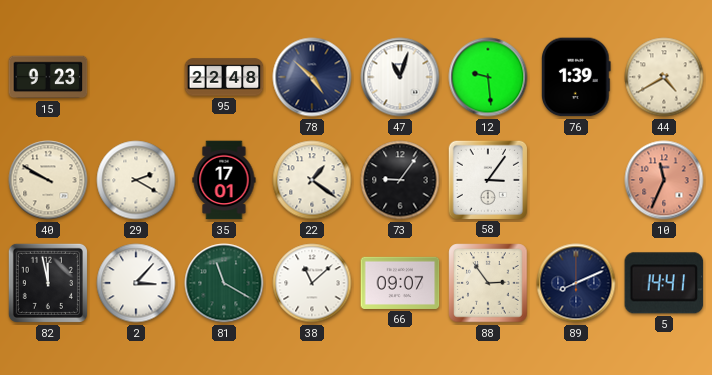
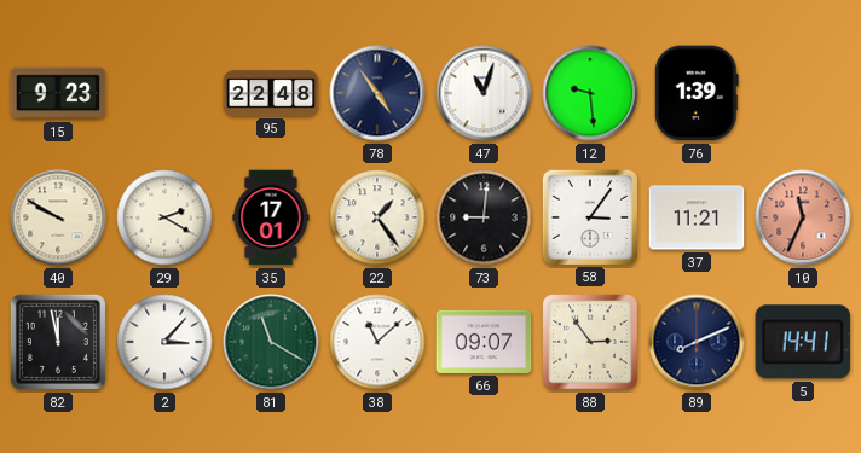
78: 4:52 -> 4:54 (377, 93)
44: 4:40 -> none (664, 77)
22: 1:21 -> 1:24 (377, 217)
73: 9:06 -> 9:01 (484, 217)
37: none -> 11:21 (697, 217)
